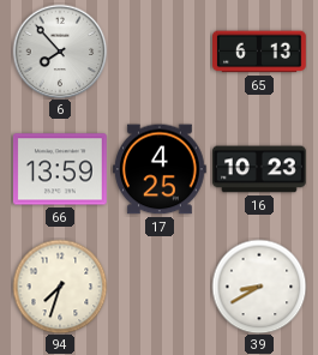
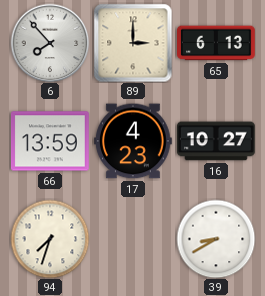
89: none -> 3:00 (133, 43)
17: 4:25 -> 4:23 (134, 141)
16: 10:23 -> 10:27 (217, 141)
